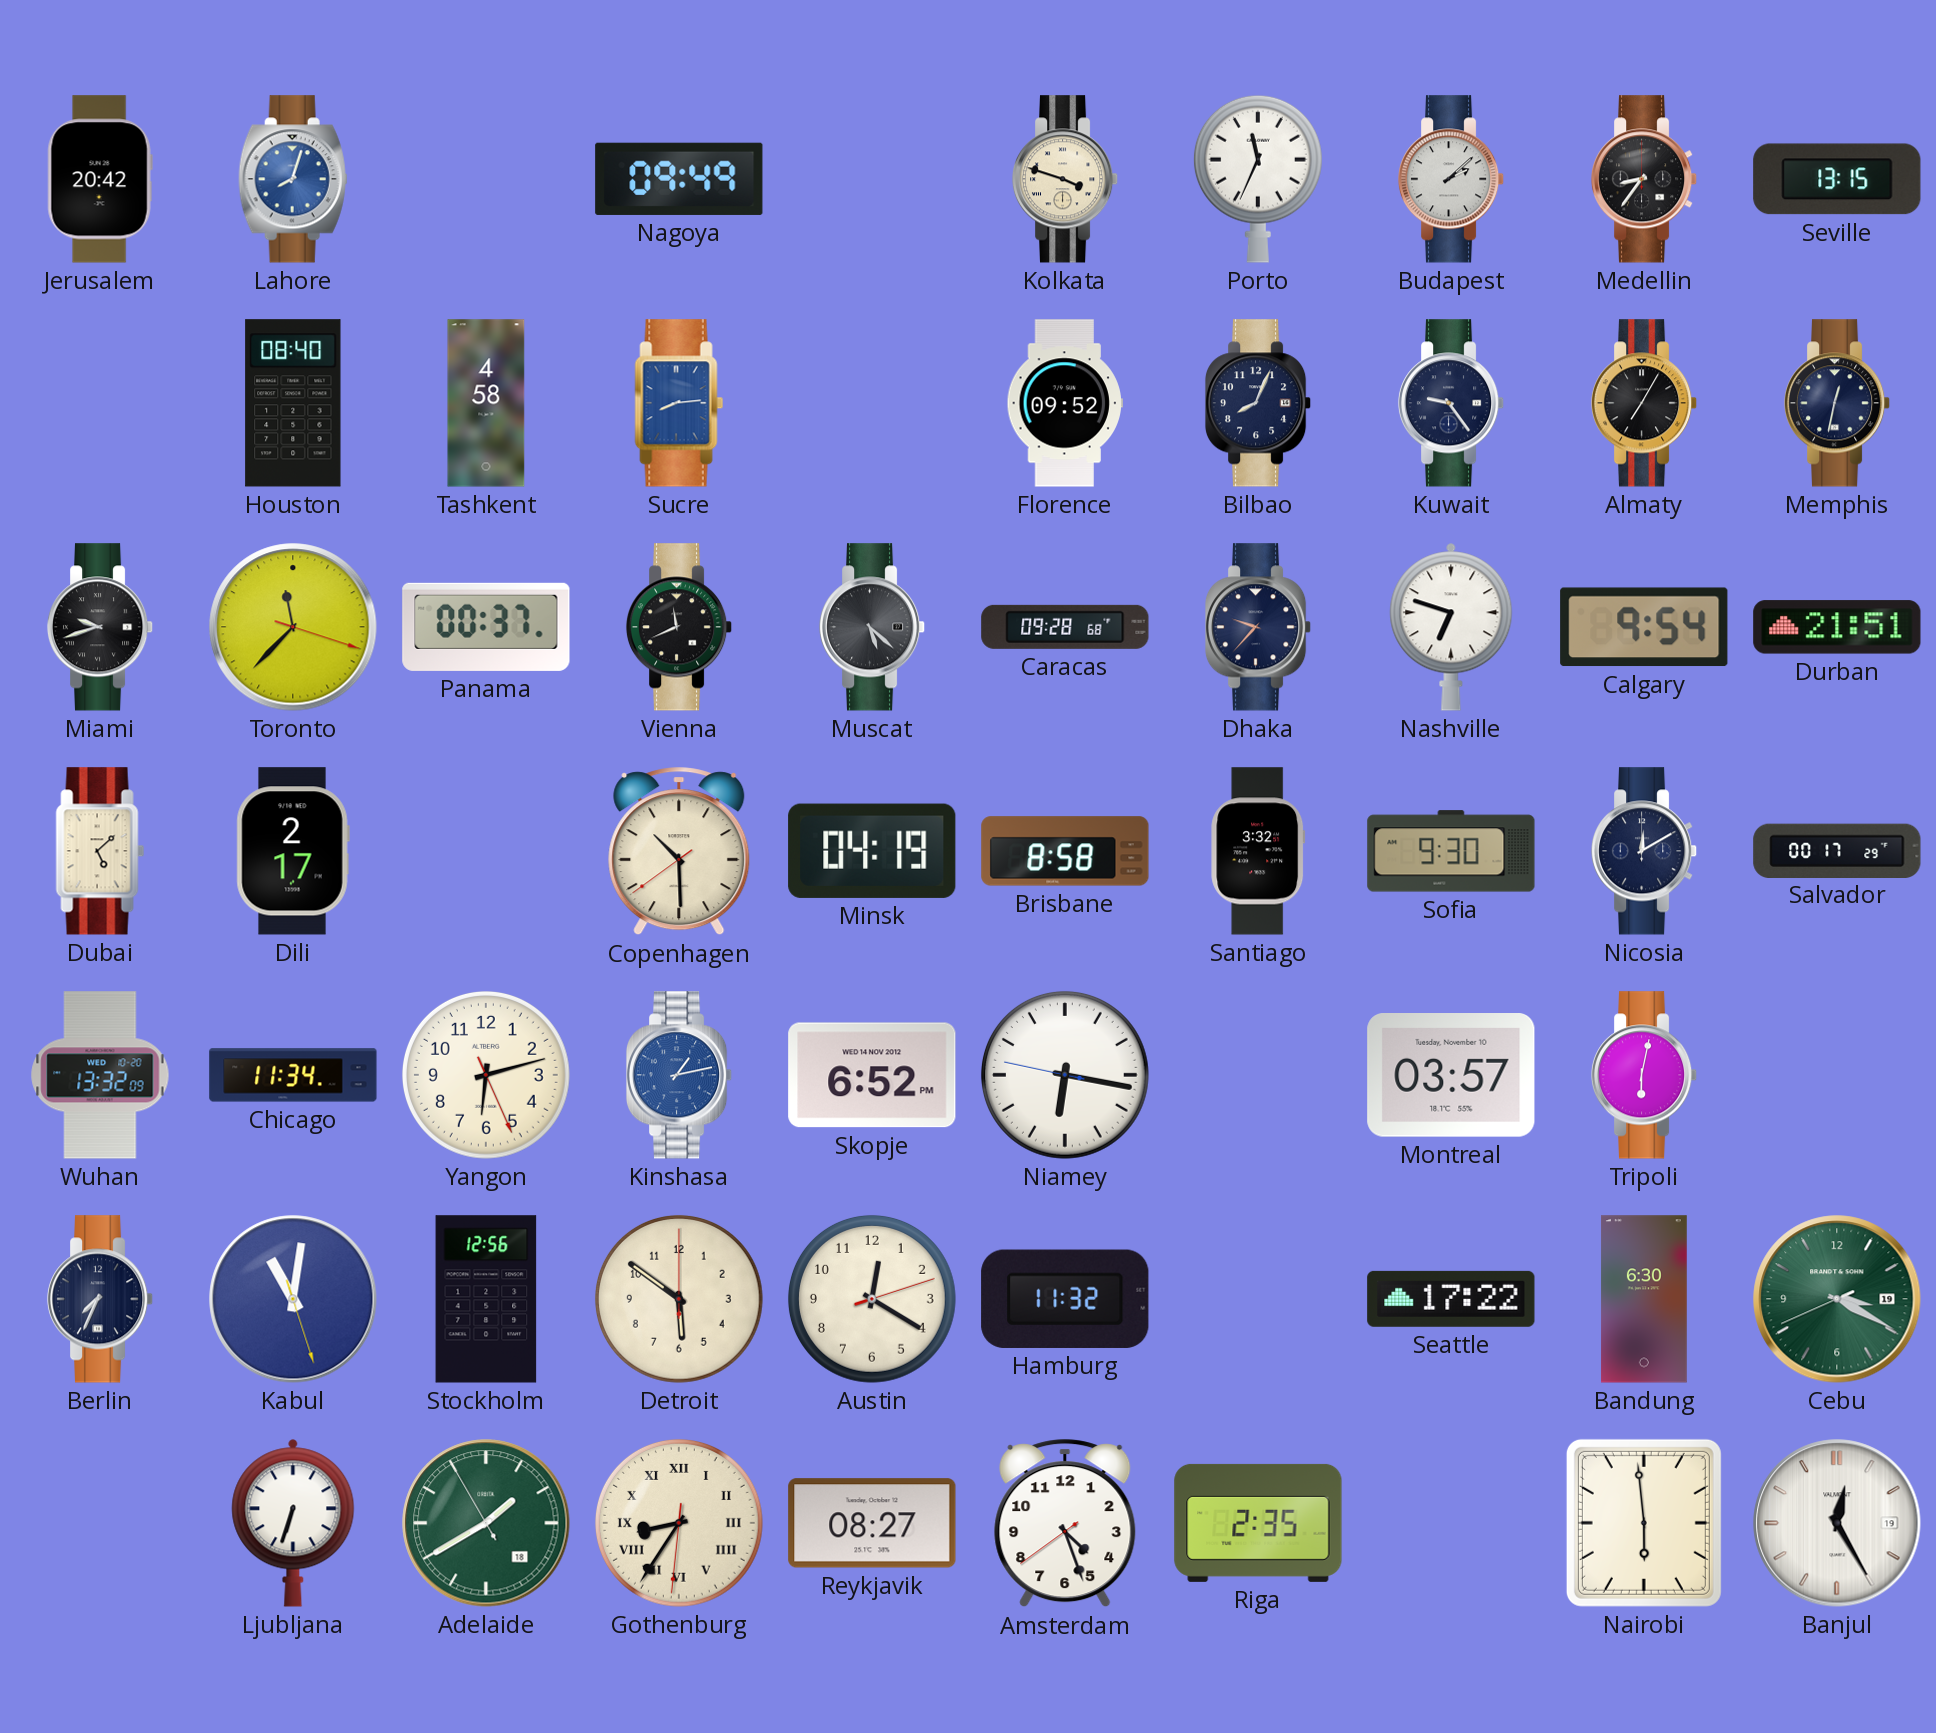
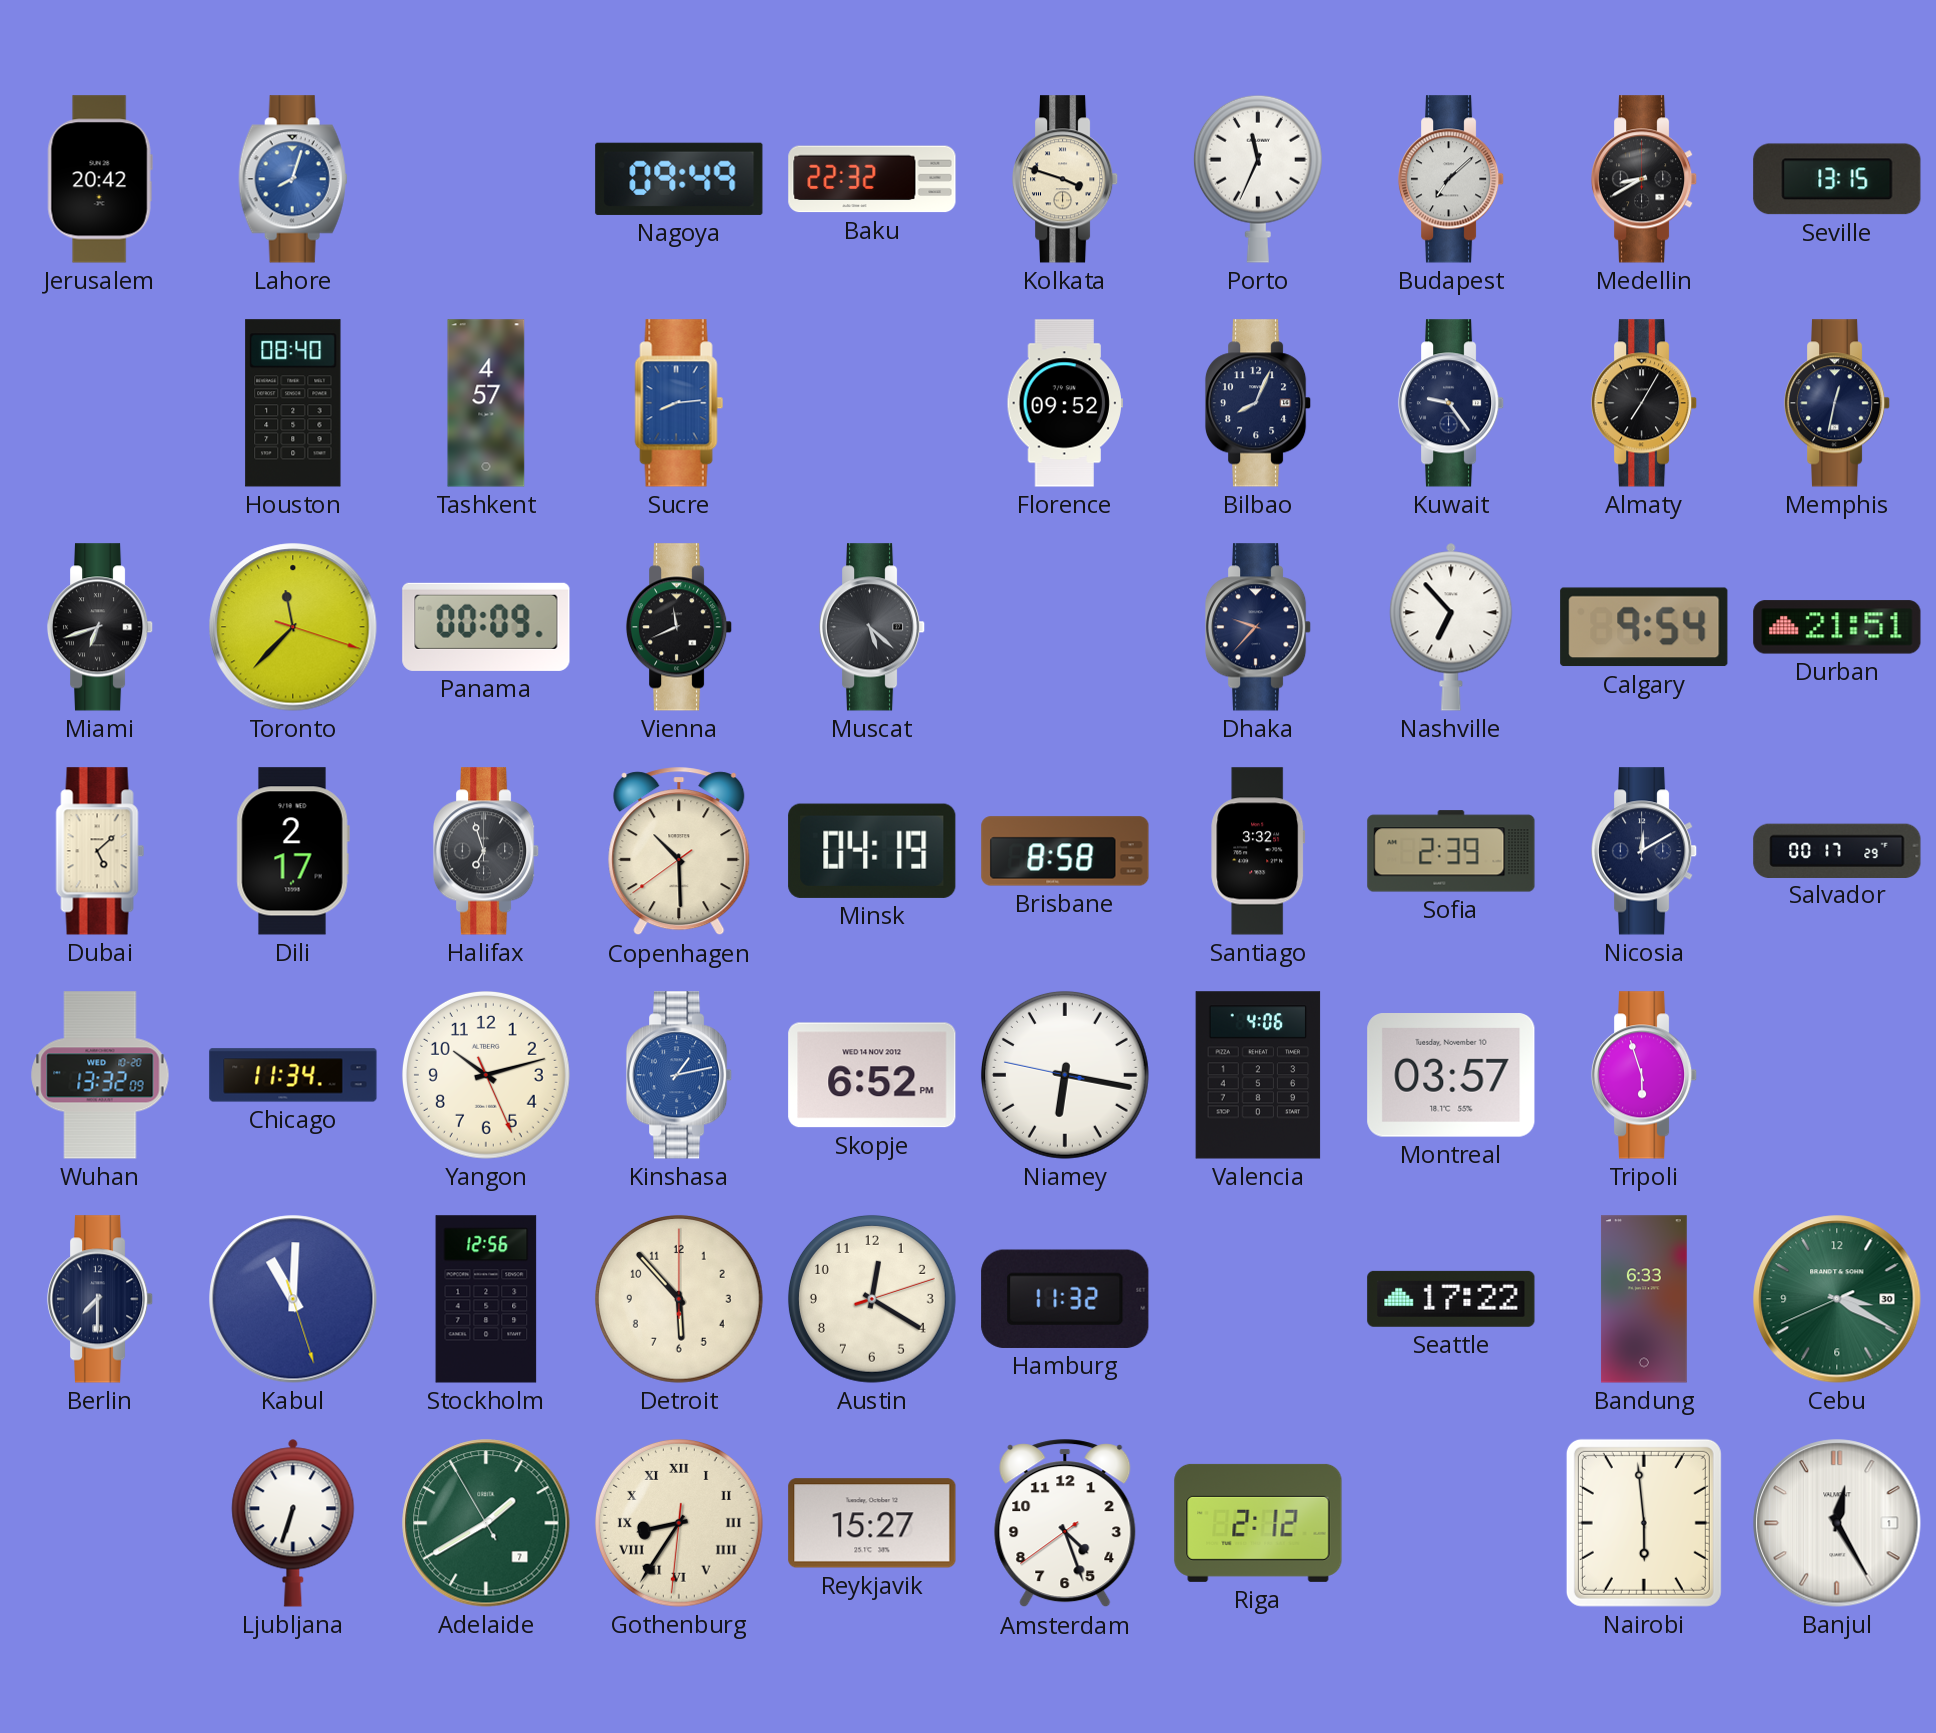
Baku: none -> 22:32 (872, 179)
Budapest: 2:08 -> 7:08 (1451, 179)
Medellin: 8:36 -> 8:40 (1644, 179)
Tashkent: 4:58 -> 4:57 (486, 403)
Miami: 9:42 -> 6:42 (100, 627)
Panama: 00:37 -> 00:09 (486, 627)
Caracas: 09:28 -> none (1065, 627)
Nashville: 6:48 -> 6:53 (1451, 627)
Halifax: none -> 6:57 (486, 851)
Sofia: 9:30 -> 2:39 (1451, 851)
Yangon: 6:12 -> 10:12 (486, 1075)
Valencia: none -> 4:06 (1258, 1075)
Tripoli: 6:02 -> 5:57 (1644, 1075)
Berlin: 7:34 -> 7:30 (100, 1299)
Kabul: 11:01 -> 11:00 (293, 1299)
Detroit: 5:51 -> 5:53 (679, 1299)
Bandung: 6:30 -> 6:33 (1644, 1299)
Cebu date: 19 -> 30 (1837, 1299)
Adelaide date: 18 -> 7 (486, 1523)
Reykjavik: 08:27 -> 15:27 (872, 1523)
Riga: 2:35 -> 2:12 (1258, 1523)
Banjul date: 19 -> 1 (1837, 1523)
